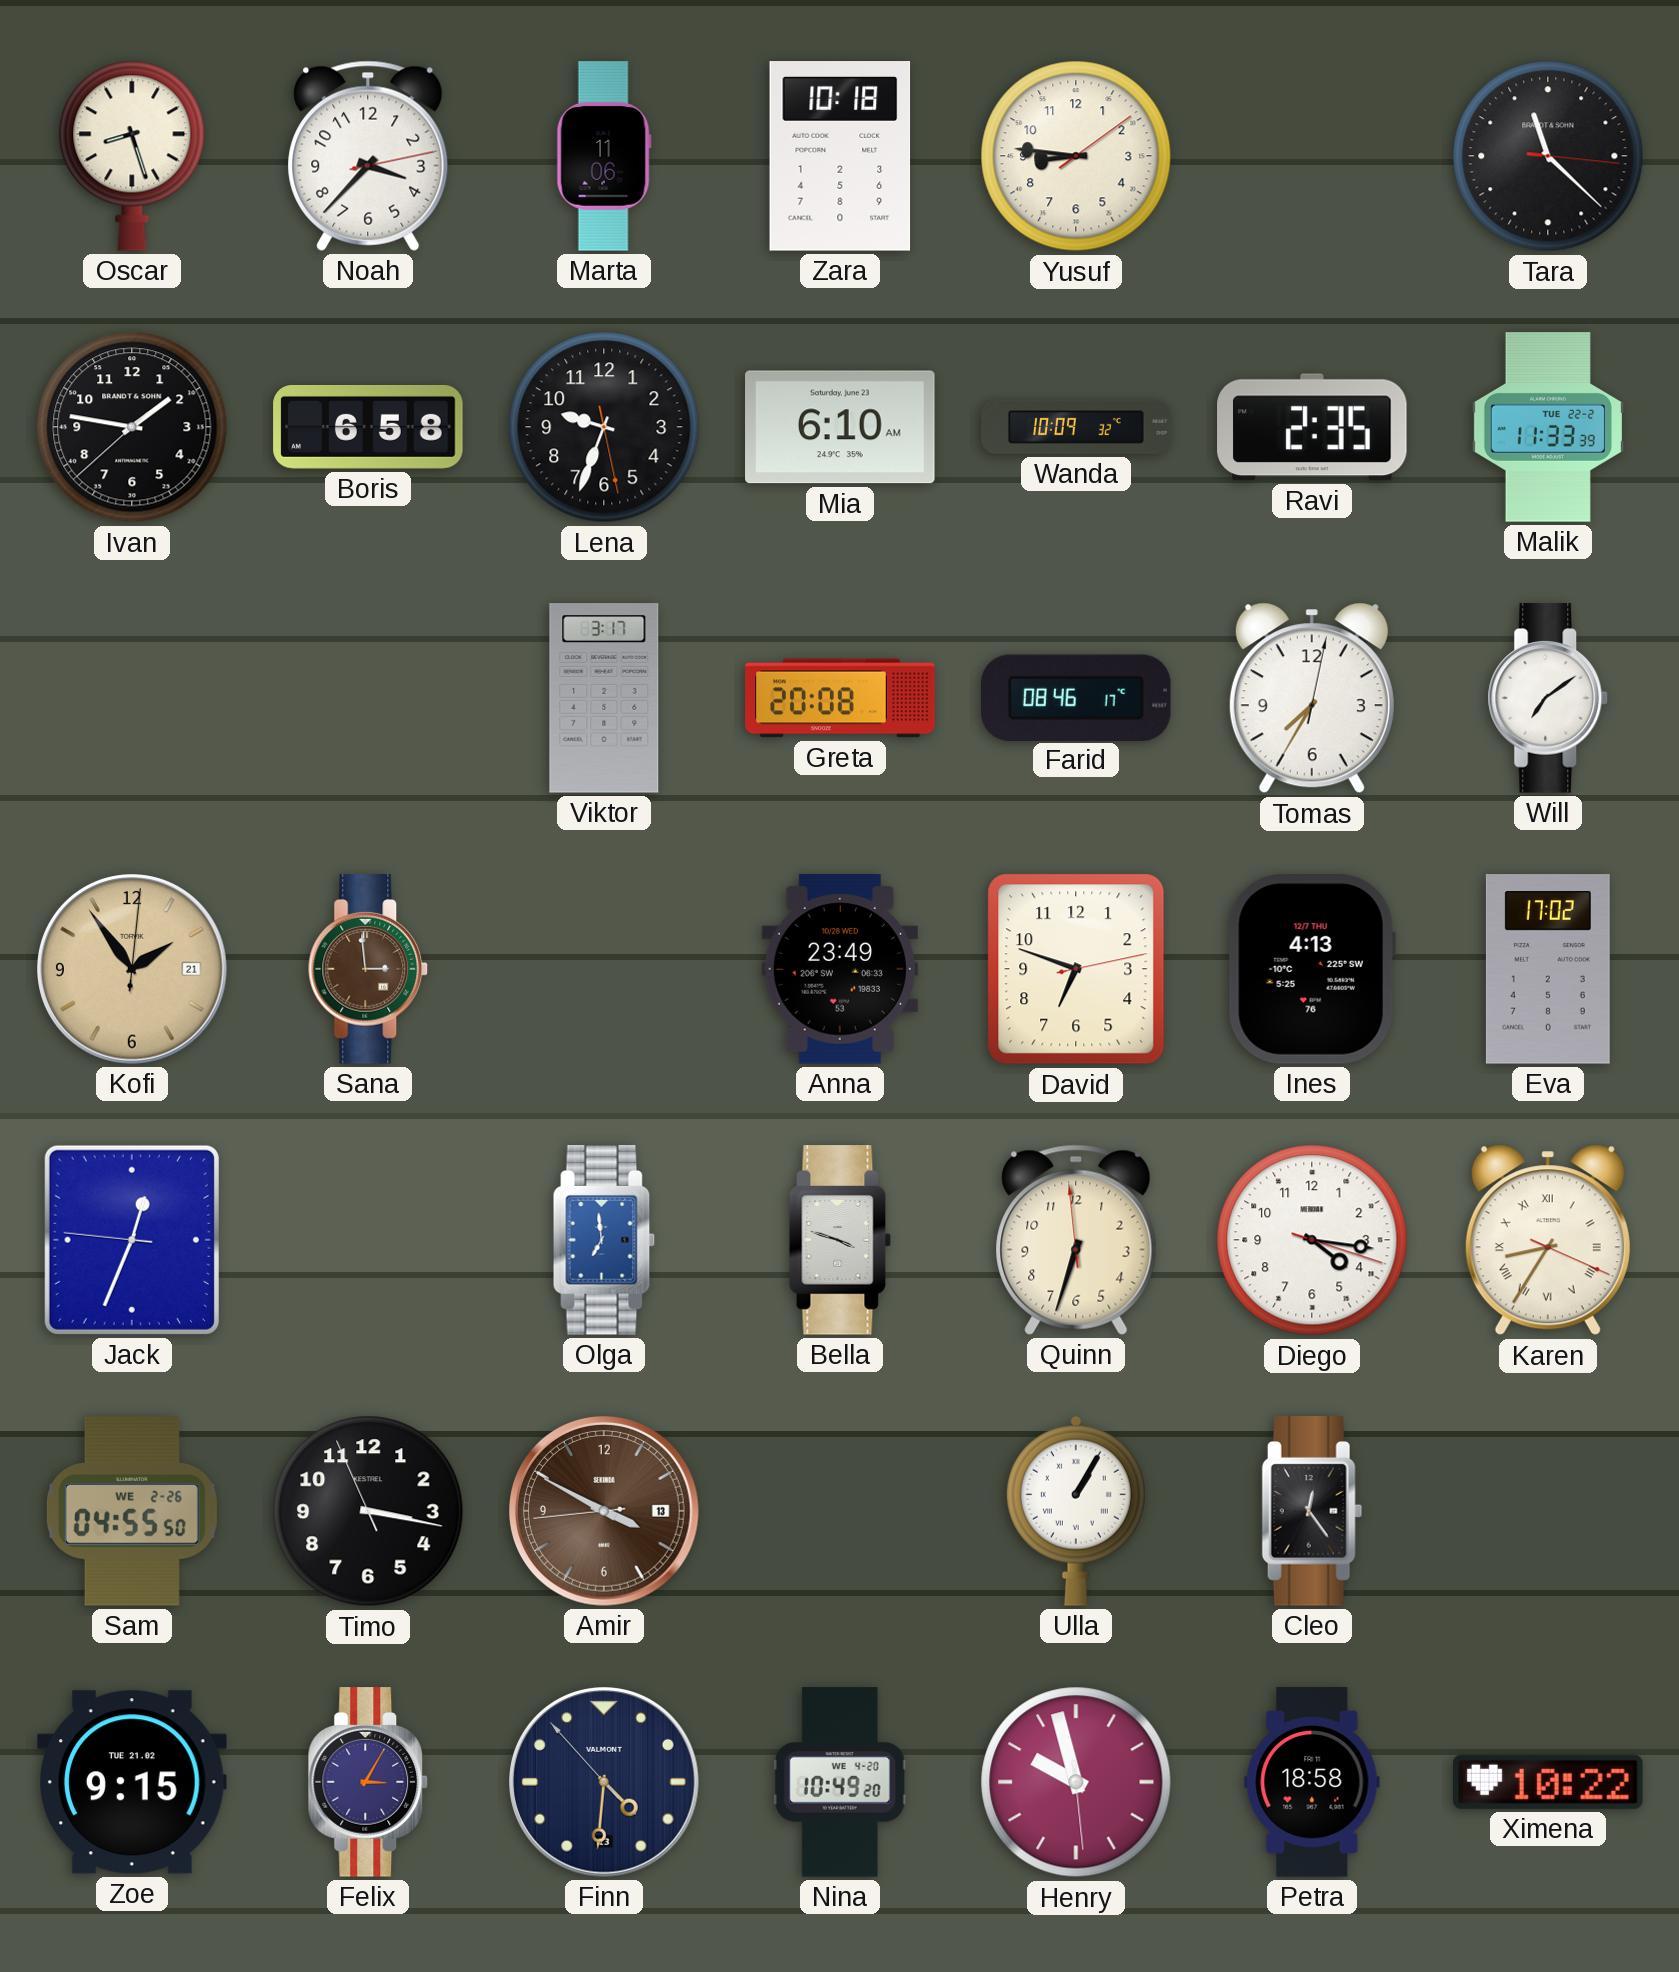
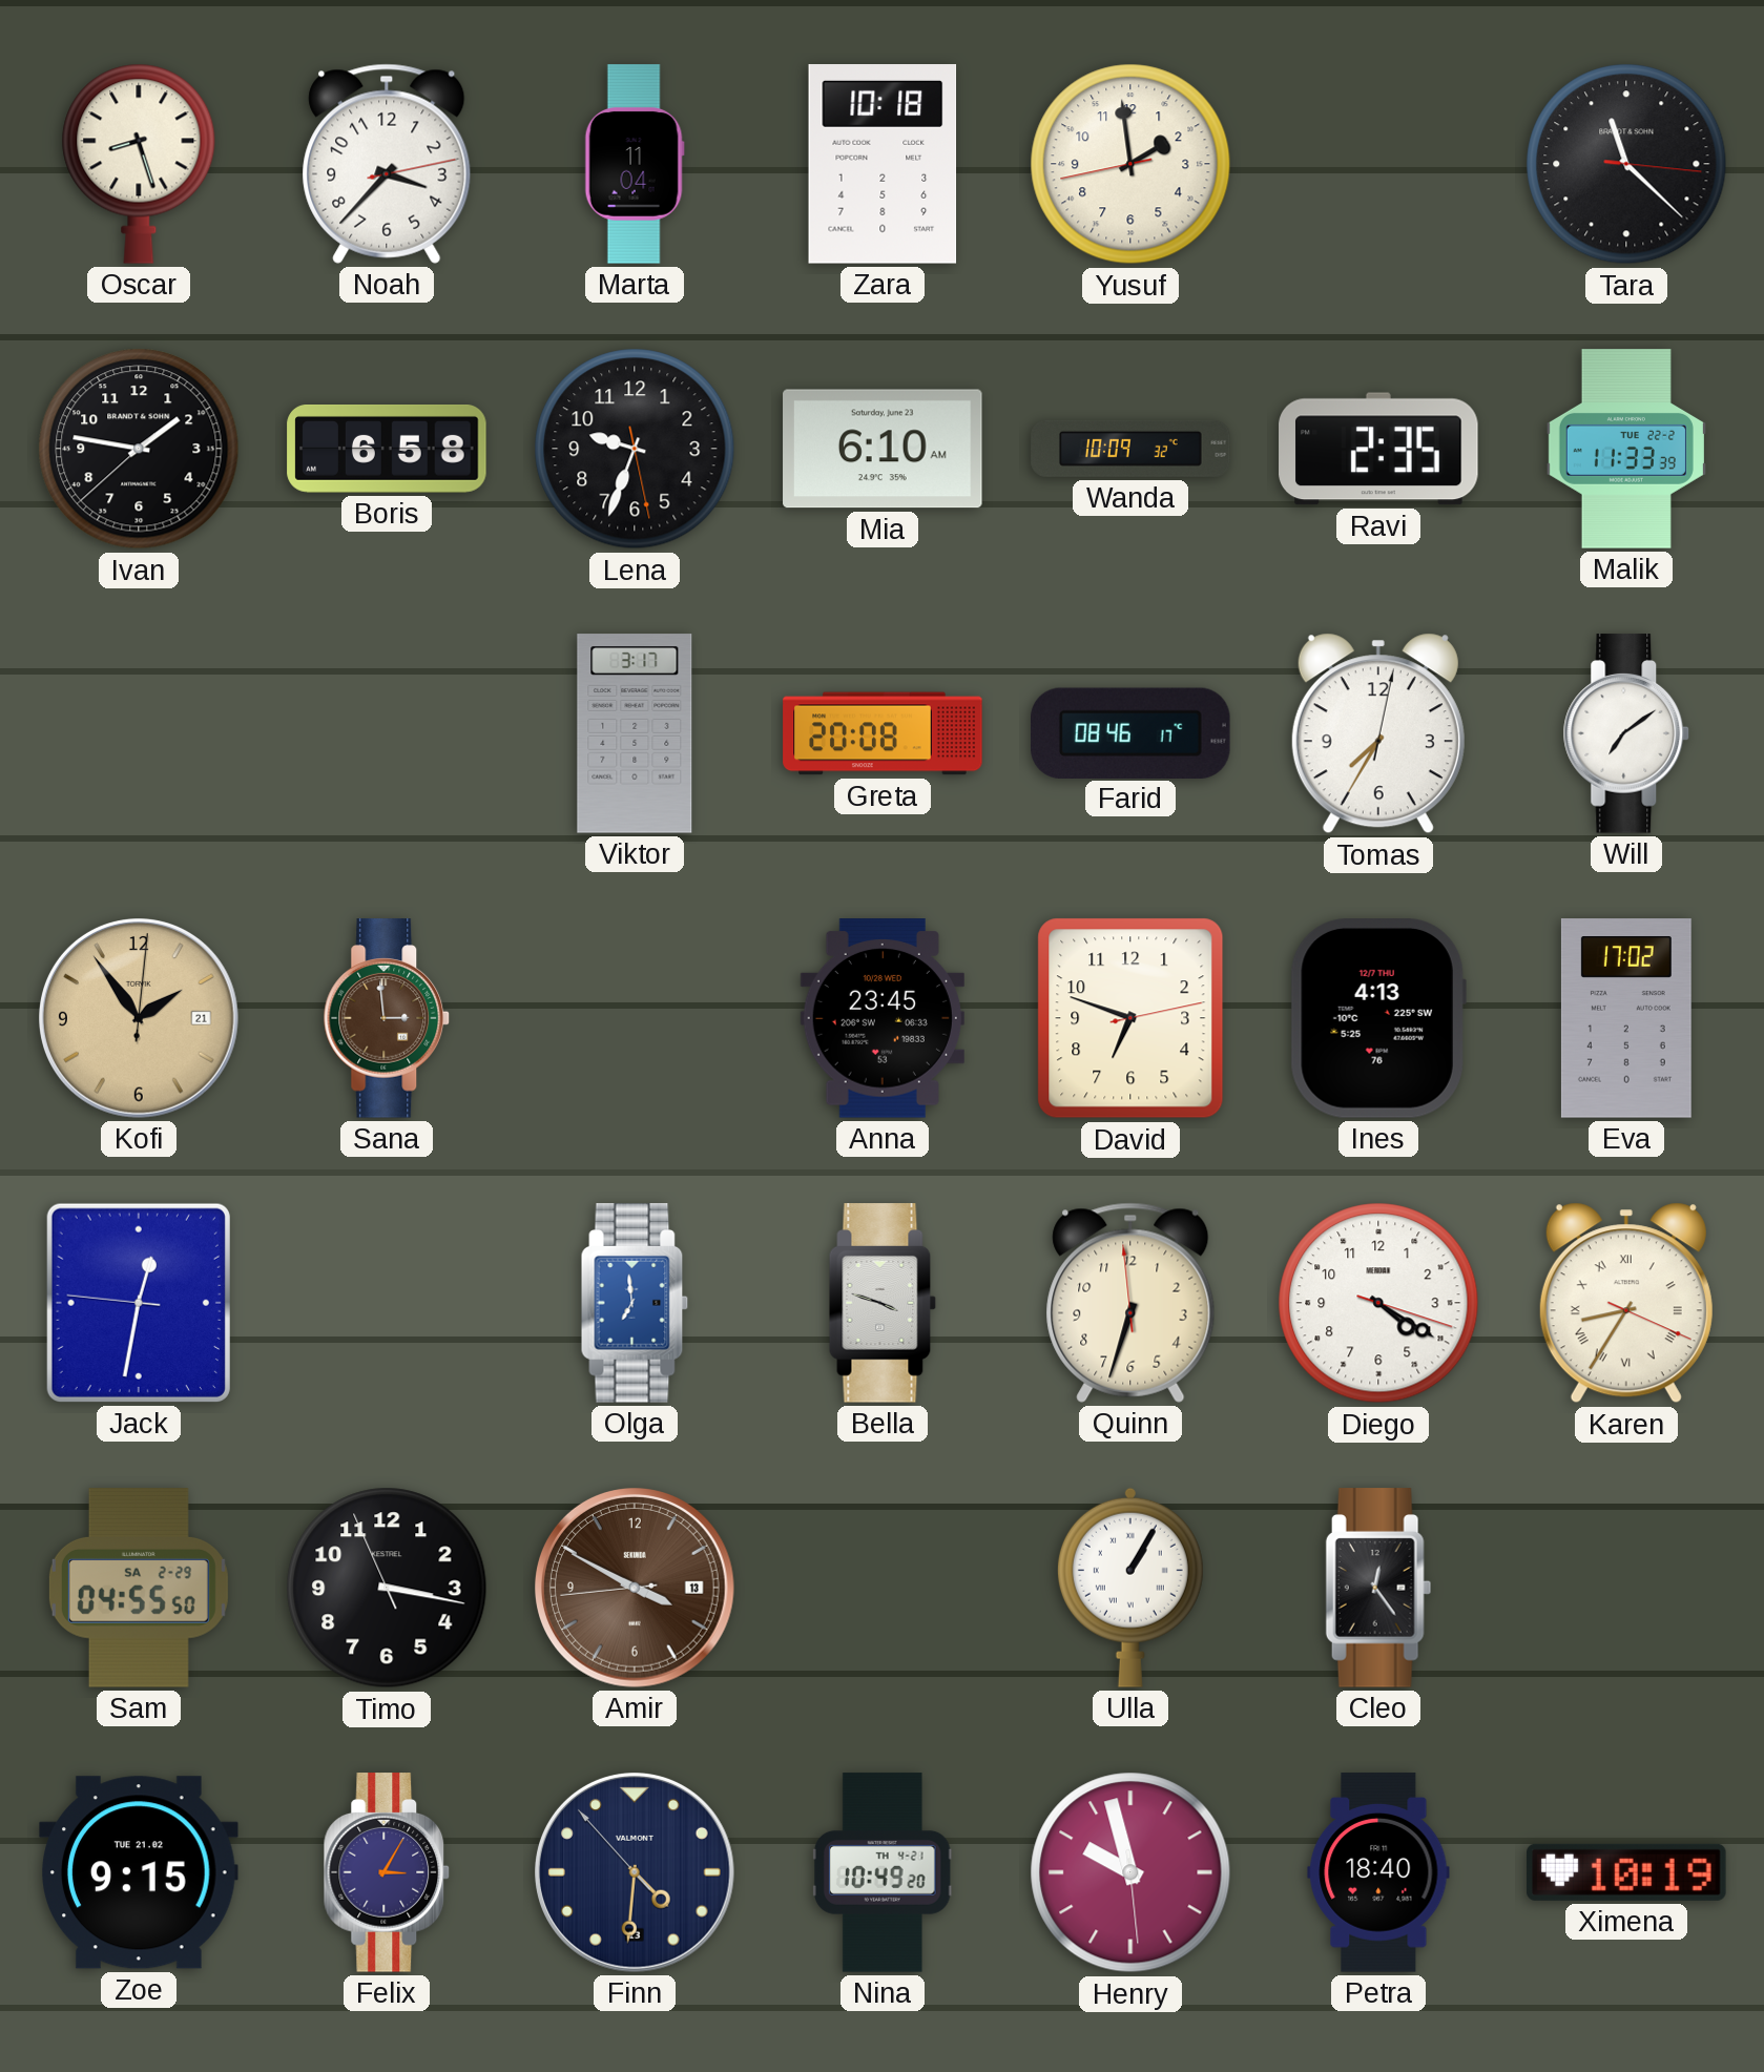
Marta: 11:06 -> 11:04 (635, 164)
Yusuf: 8:46 -> 1:58 (1130, 164)
Anna: 23:49 -> 23:45 (883, 1018)
Jack: 12:33 -> 12:31 (139, 1303)
Diego: 4:16 -> 4:20 (1378, 1303)
Sam date: WE 2-26 -> SA 2-29 (139, 1588)
Nina date: WE 4-20 -> TH 4-21 (883, 1872)
Petra: 18:58 -> 18:40 (1378, 1872)
Ximena: 10:22 -> 10:19 (1626, 1872)
